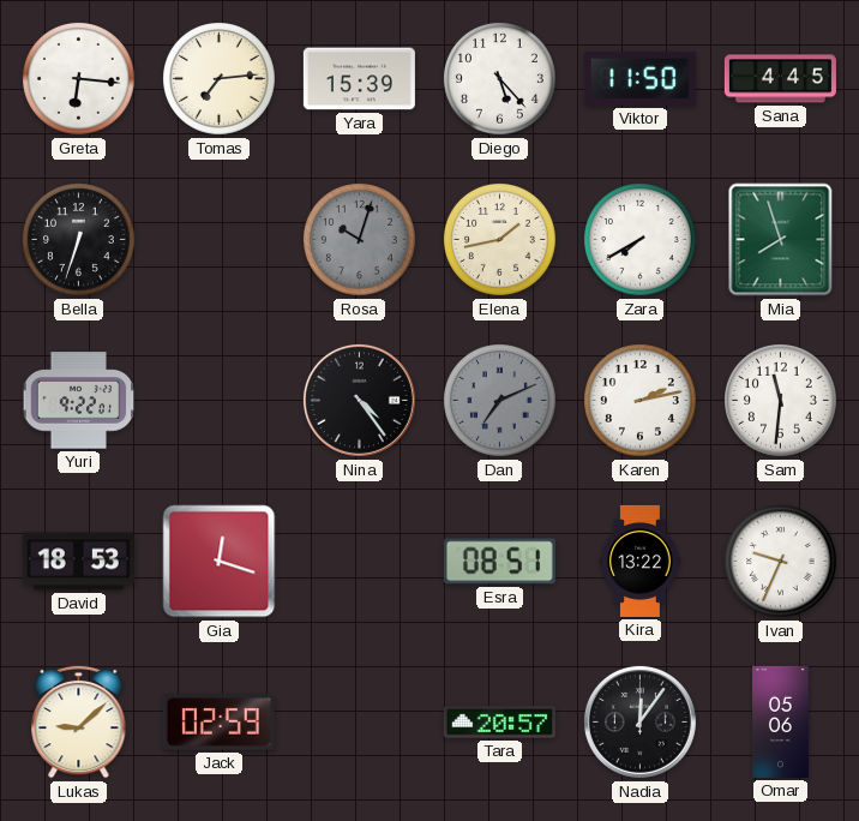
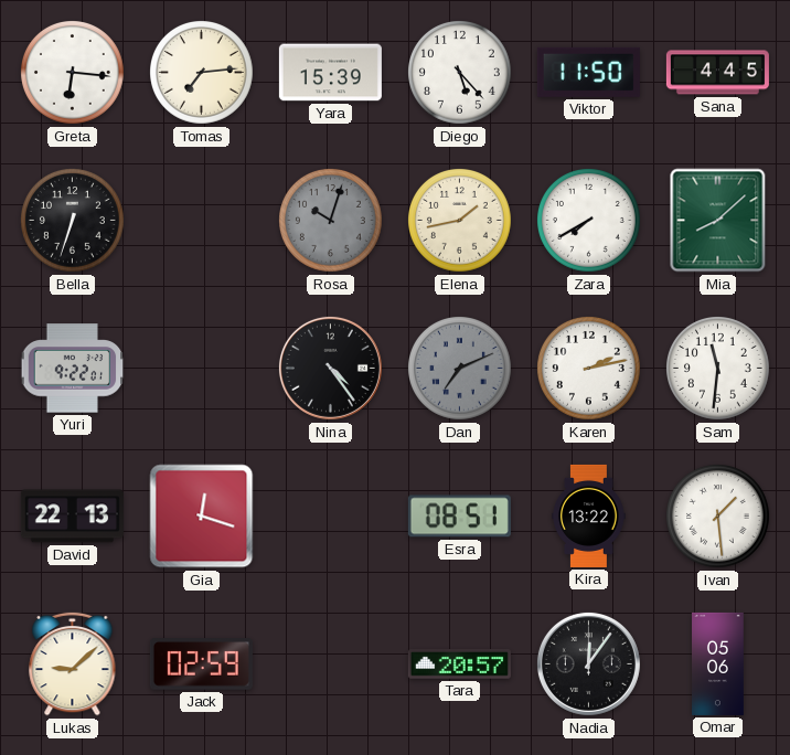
Mia: 7:57 -> 8:08 (718, 221)
David: 18:53 -> 22:13 (72, 517)
Ivan: 9:34 -> 1:29 (718, 517)
